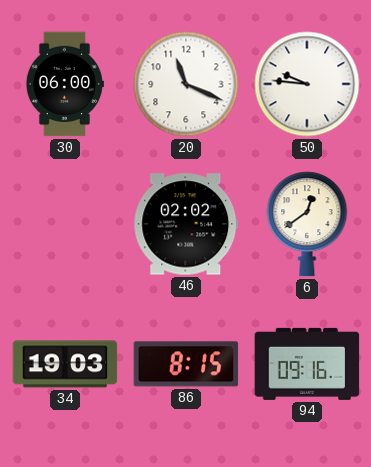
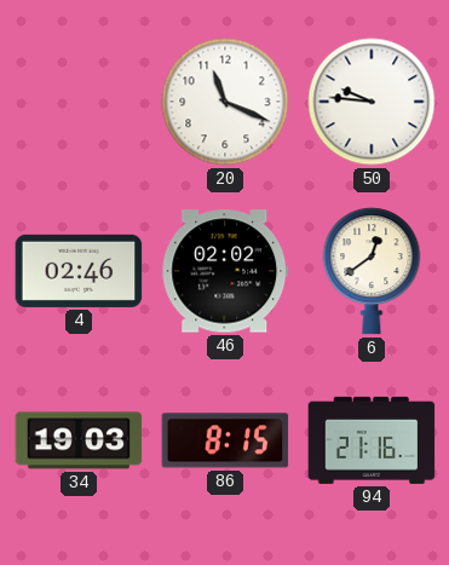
30: 06:00 -> none (64, 84)
4: none -> 02:46 (79, 271)
94: 09:16 -> 21:16 (372, 440)
